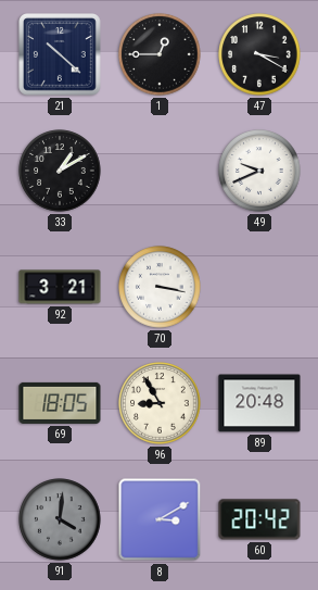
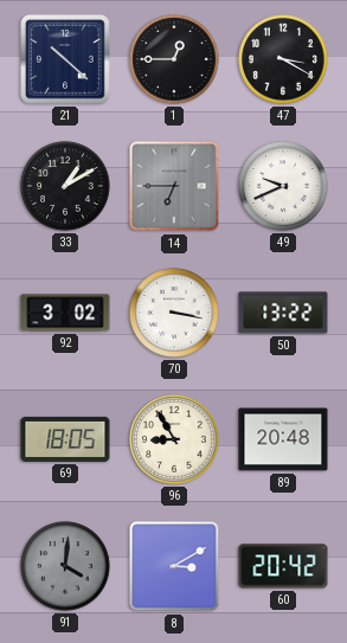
14: none -> 6:45 (174, 186)
92: 3:21 -> 3:02 (65, 313)
50: none -> 13:22 (283, 313)
